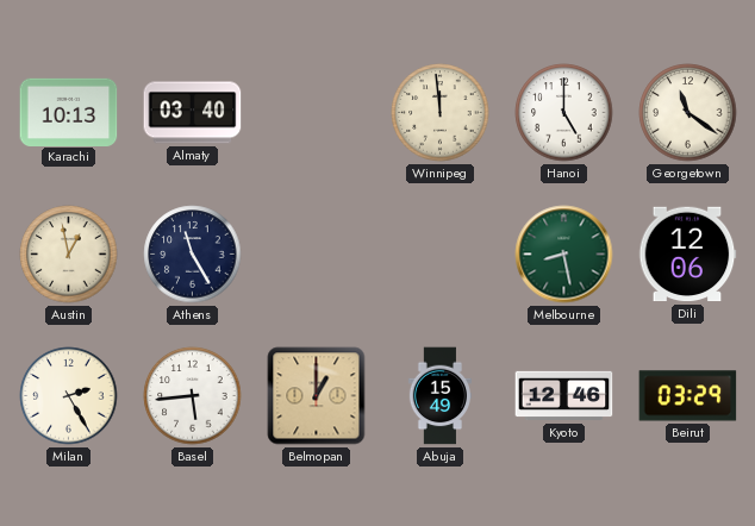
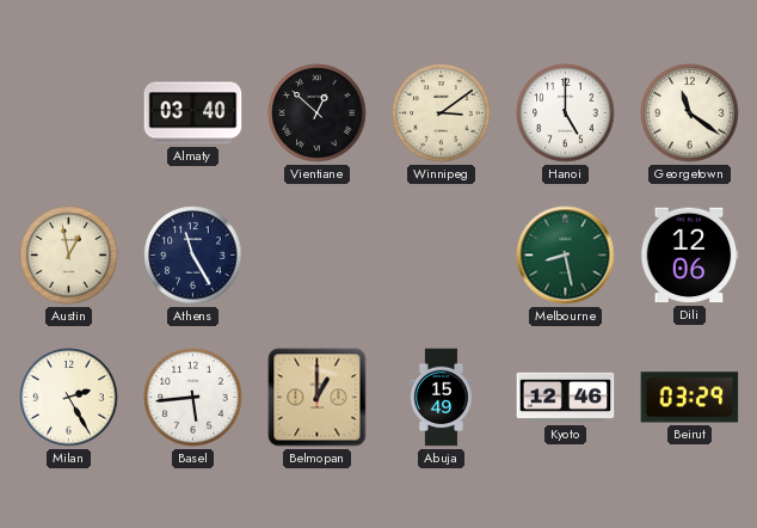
Karachi: 10:13 -> none (69, 112)
Vientiane: none -> 12:52 (318, 113)
Winnipeg: 11:59 -> 3:09 (442, 113)
